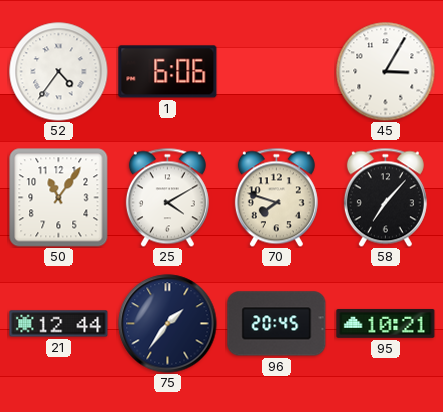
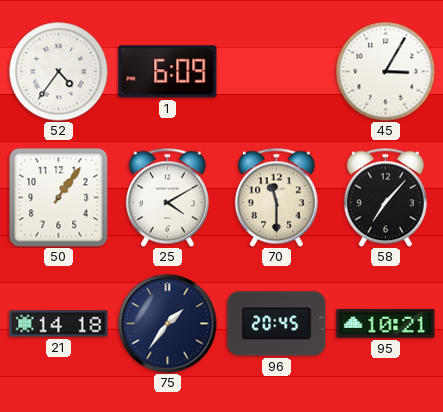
1: 6:06 -> 6:09 (168, 72)
50: 11:06 -> 1:06 (58, 197)
70: 7:48 -> 11:30 (276, 197)
21: 12:44 -> 14:18 (59, 324)
